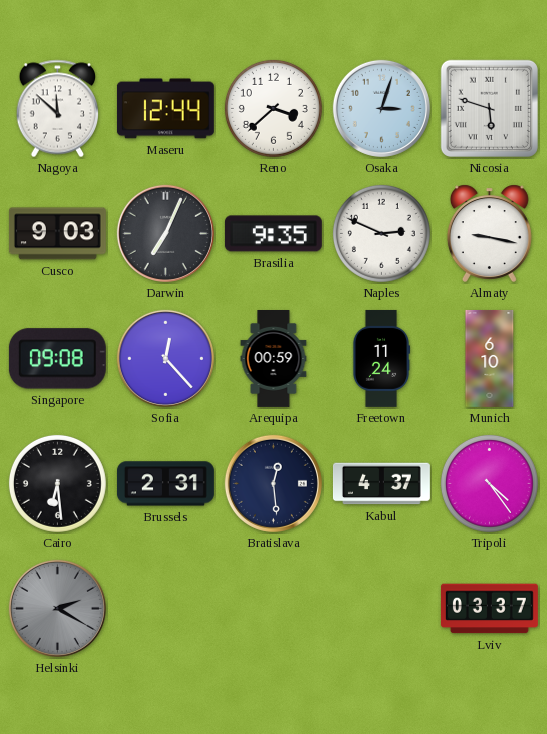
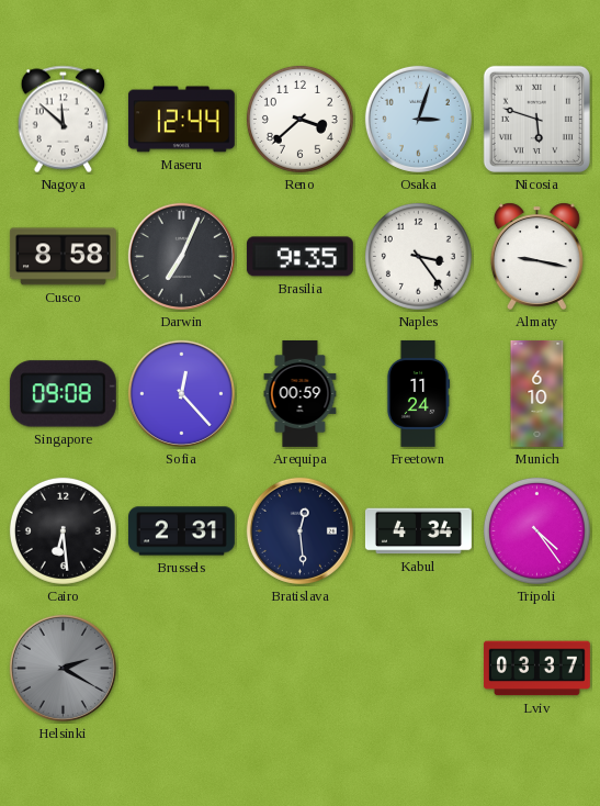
Cusco: 9:03 -> 8:58 (63, 257)
Naples: 2:49 -> 3:24 (418, 256)
Kabul: 4:37 -> 4:34 (418, 531)
